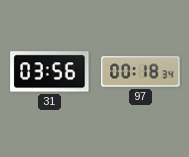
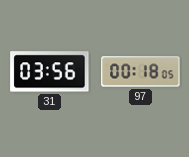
97: 00:18:34 -> 00:18:05 (141, 72)
